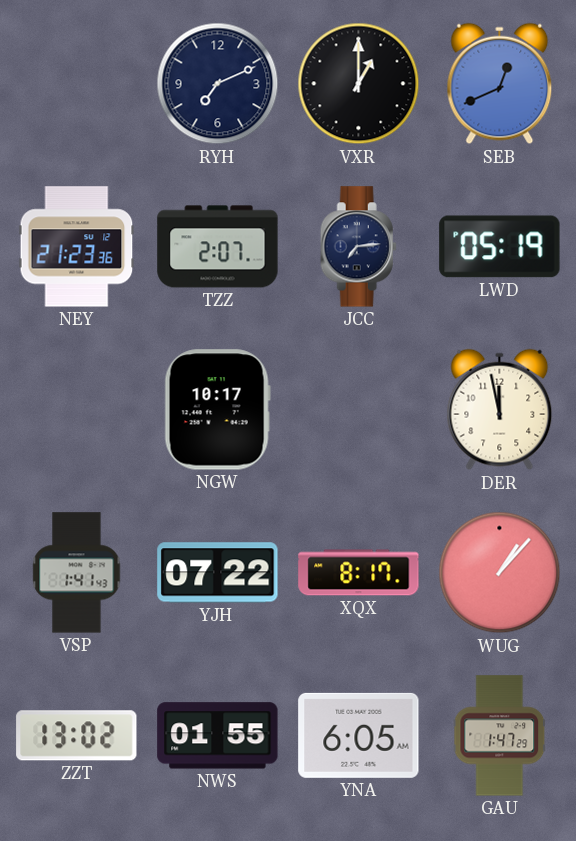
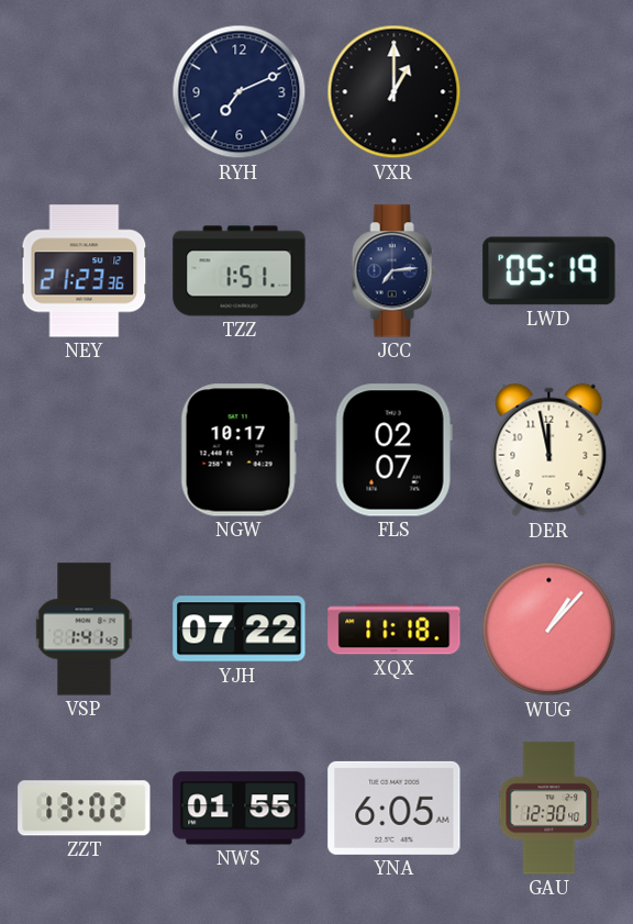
SEB: 12:41 -> none (500, 84)
TZZ: 2:07 -> 1:51 (240, 271)
FLS: none -> 02:07 (393, 450)
XQX: 8:17 -> 11:18 (395, 630)
GAU: 1:47 -> 12:30 (549, 809)
